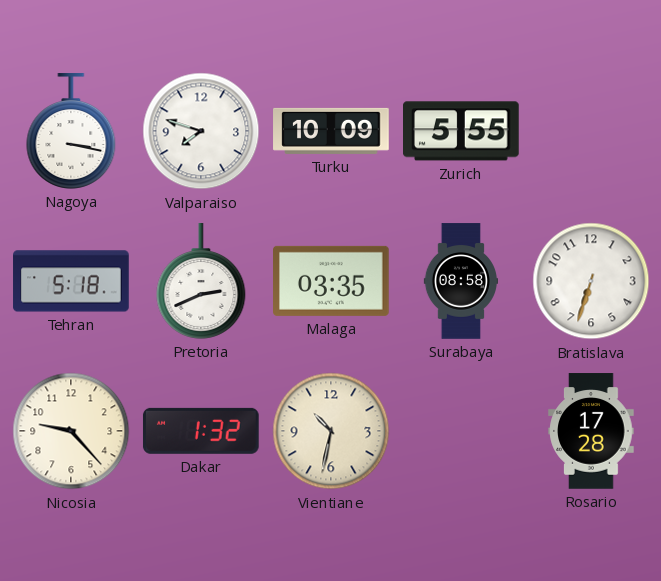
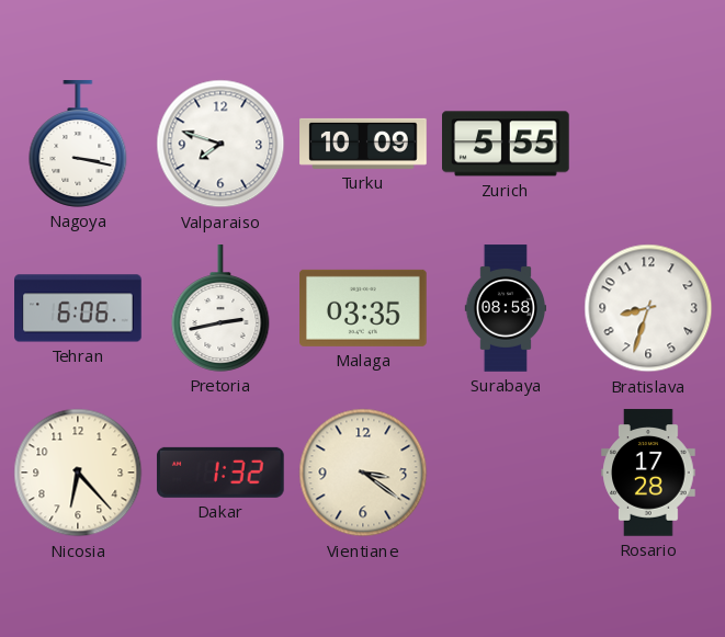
Tehran: 5:18 -> 6:06 (78, 308)
Pretoria: 2:41 -> 2:43 (220, 308)
Bratislava: 6:33 -> 8:33 (648, 308)
Nicosia: 9:23 -> 6:23 (78, 473)
Vientiane: 10:32 -> 3:21 (363, 473)
